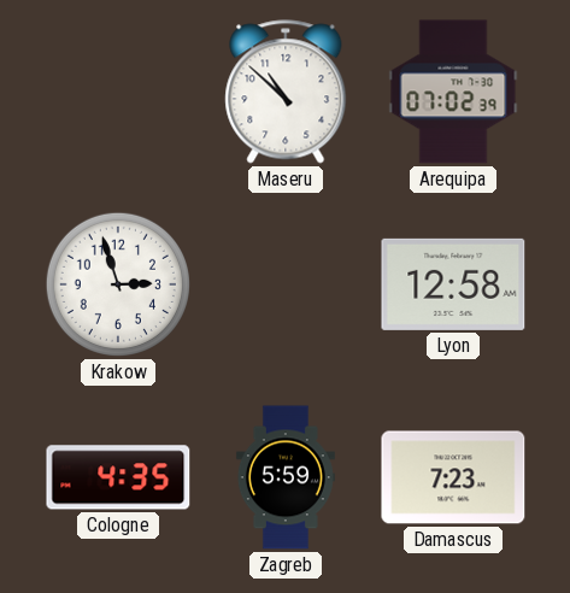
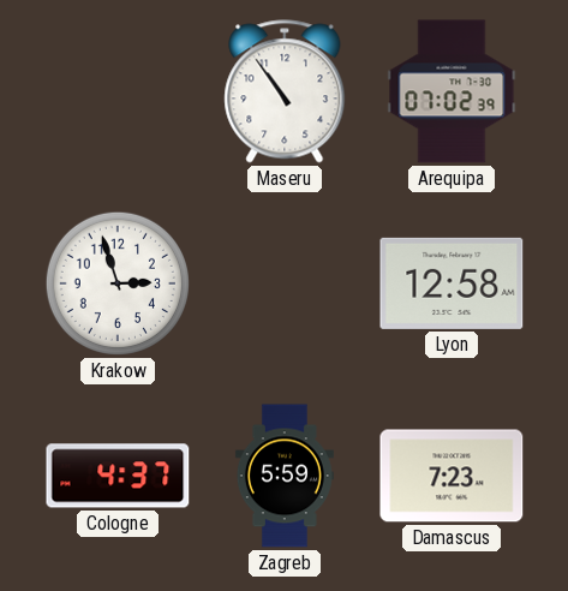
Maseru: 10:52 -> 10:54 (285, 91)
Cologne: 4:35 -> 4:37 (118, 476)
